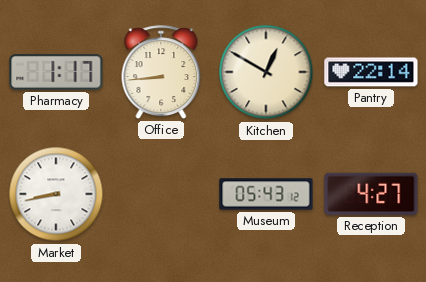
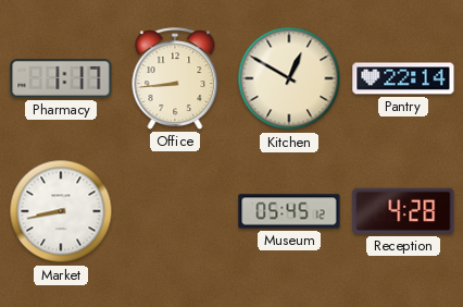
Museum: 05:43 -> 05:45 (289, 211)
Reception: 4:27 -> 4:28 (403, 211)
